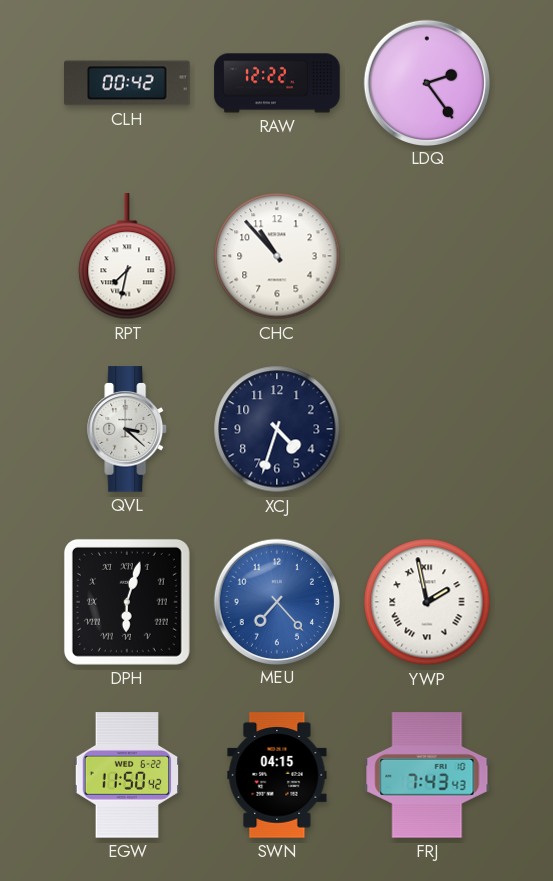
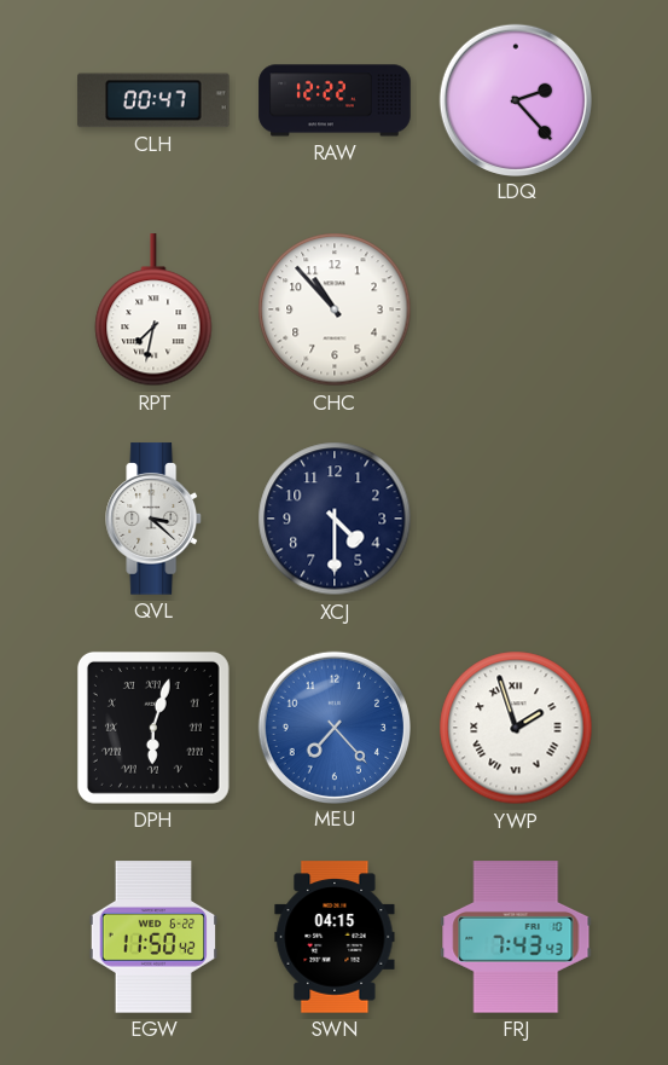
CLH: 00:42 -> 00:47 (153, 100)
LDQ: 2:24 -> 2:23 (515, 99)
XCJ: 4:33 -> 4:30 (335, 519)
YWP: 1:58 -> 1:57 (516, 728)
